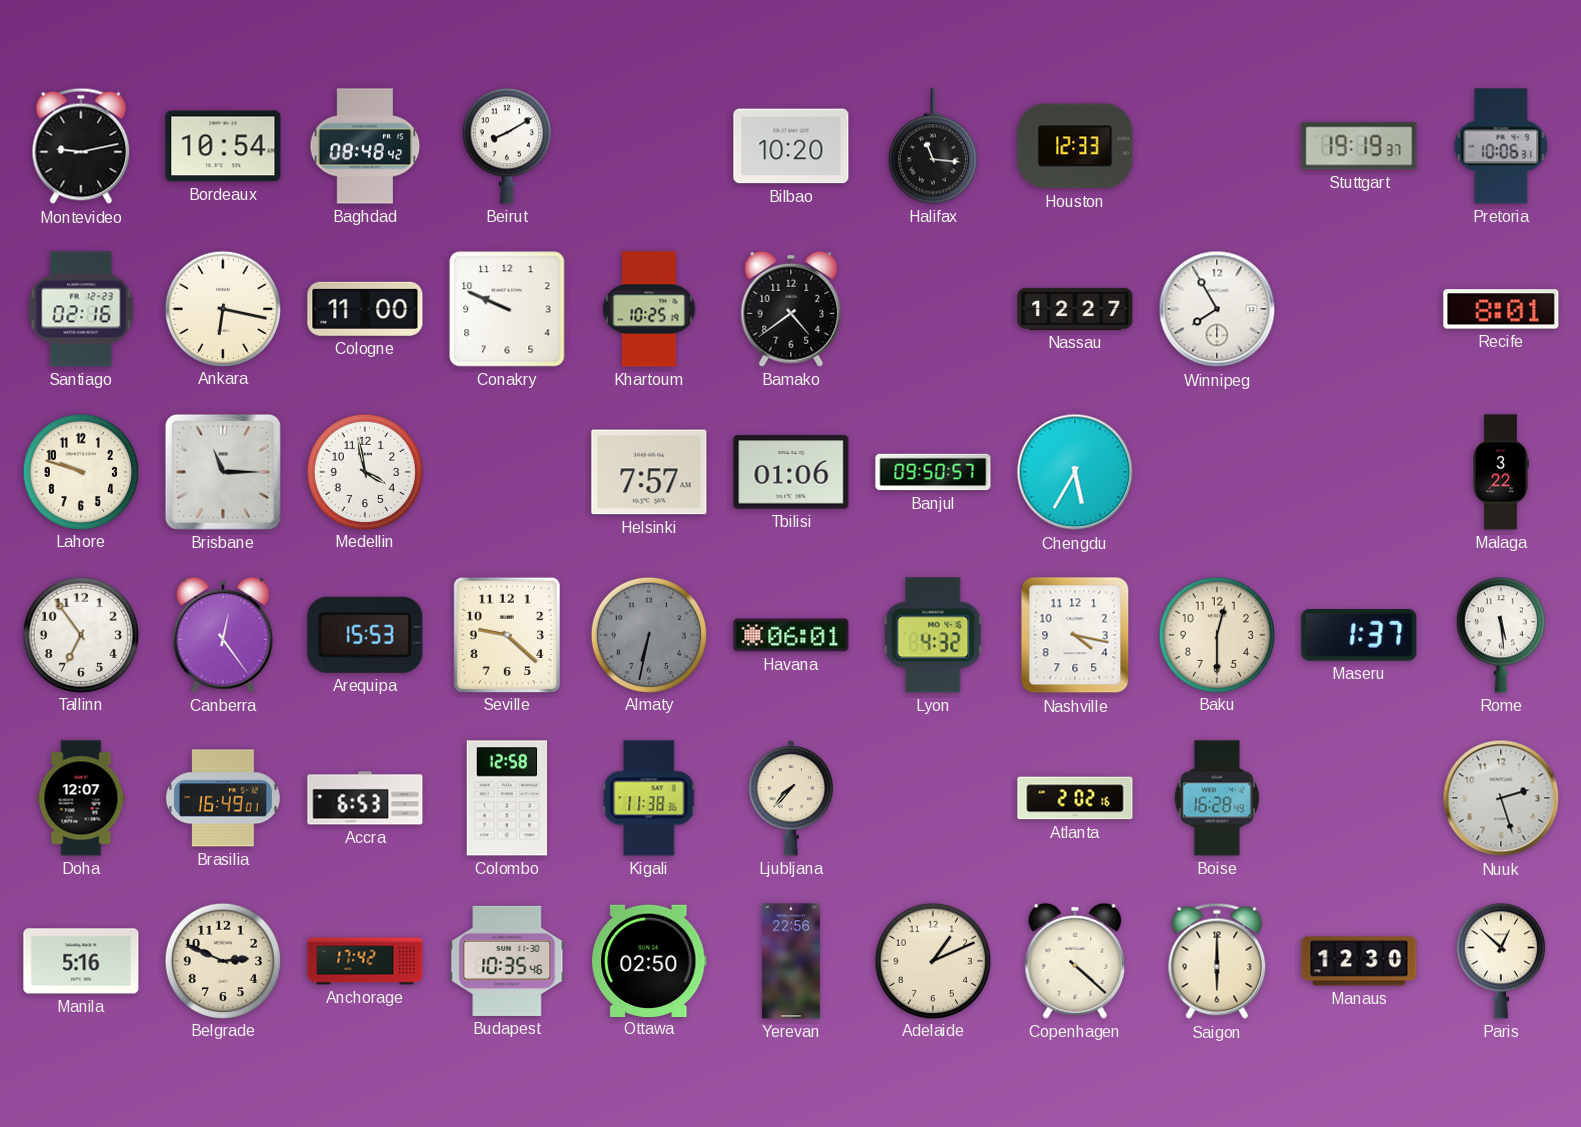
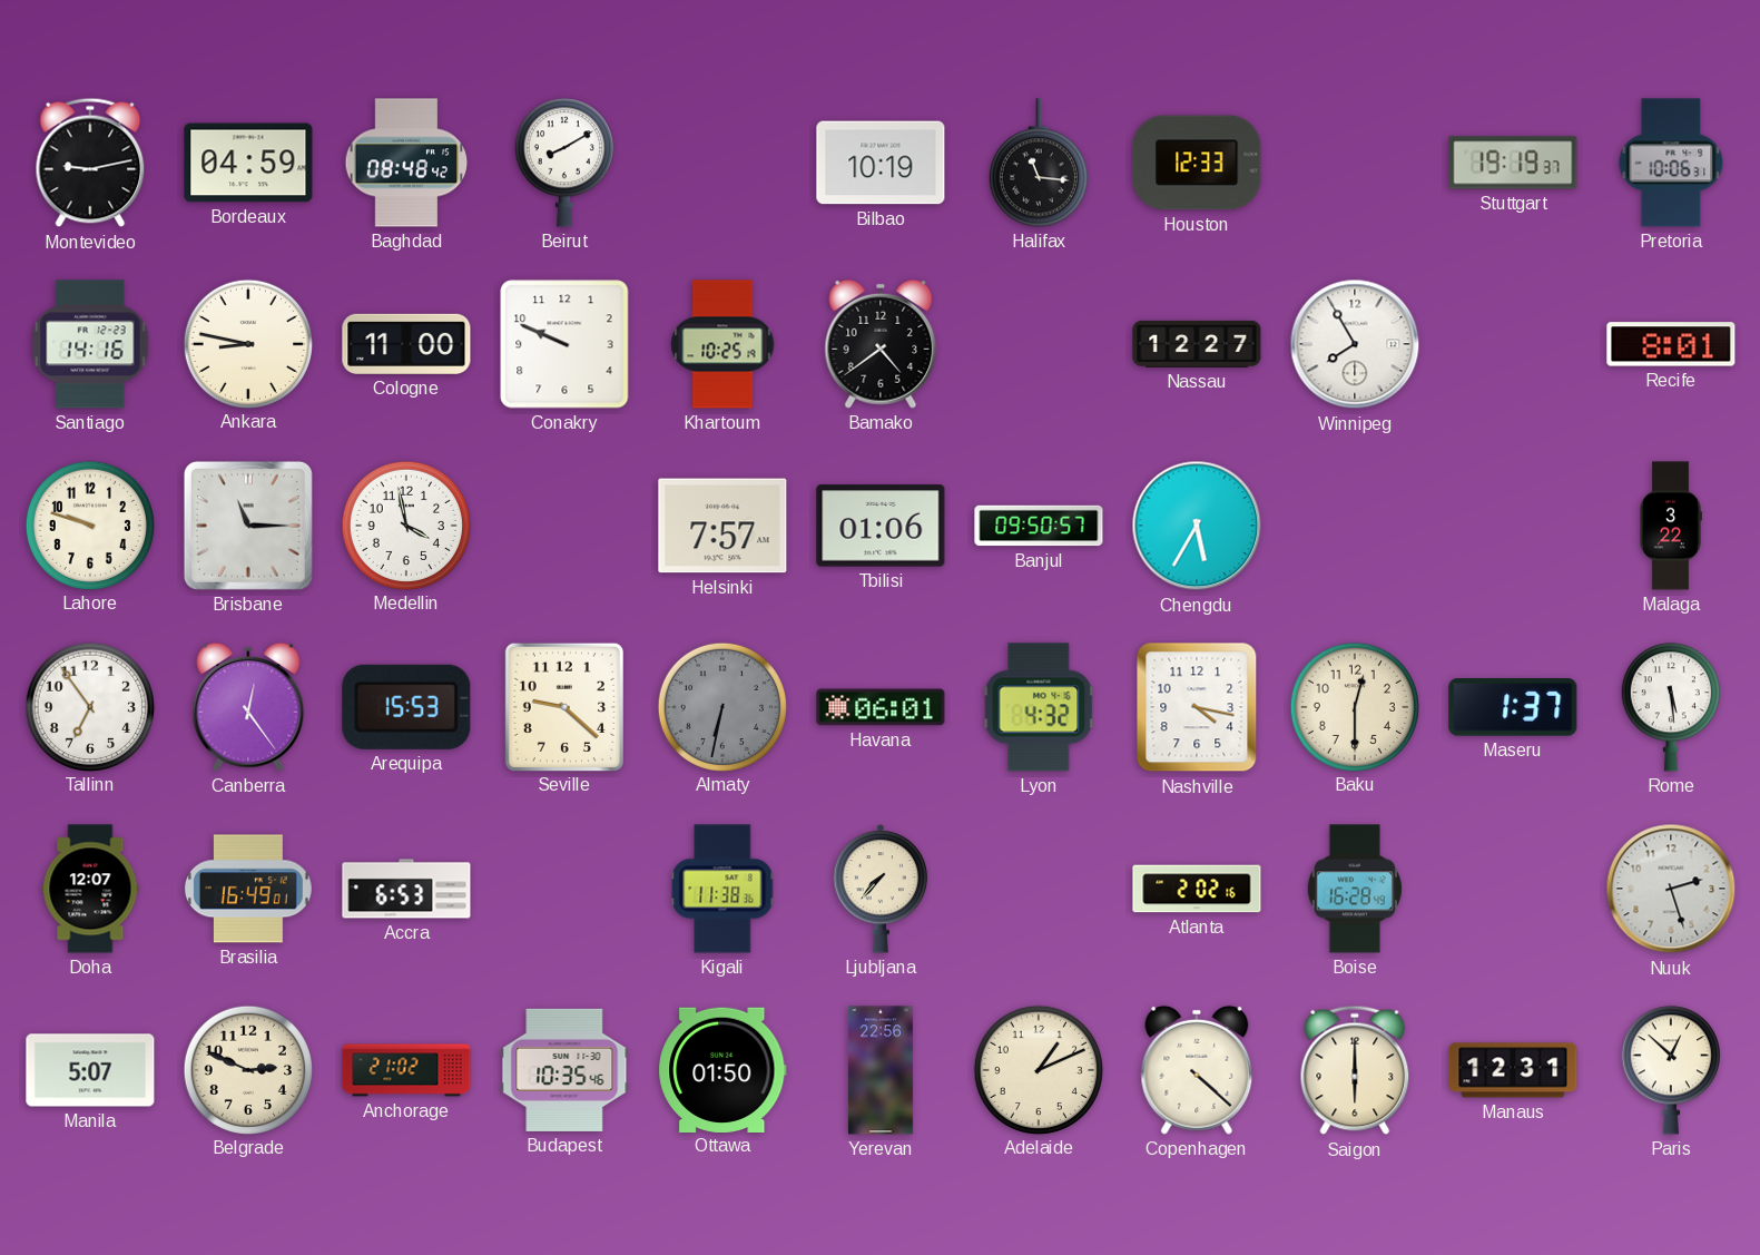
Bordeaux: 10:54 -> 04:59 (248, 163)
Bilbao: 10:20 -> 10:19 (881, 163)
Santiago: 02:16 -> 14:16 (90, 344)
Ankara: 6:17 -> 8:47 (247, 343)
Colombo: 12:58 -> none (507, 798)
Manila: 5:16 -> 5:07 (90, 1070)
Anchorage: 17:42 -> 21:02 (406, 1070)
Ottawa: 02:50 -> 01:50 (722, 1069)
Manaus: 12:30 -> 12:31 (1513, 1070)
